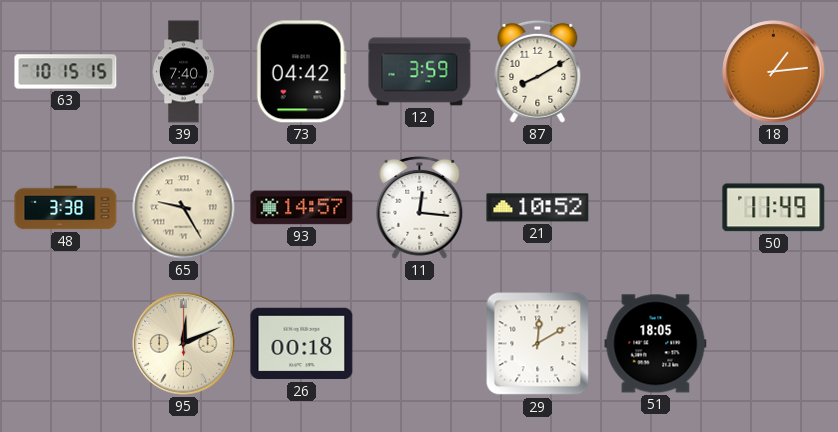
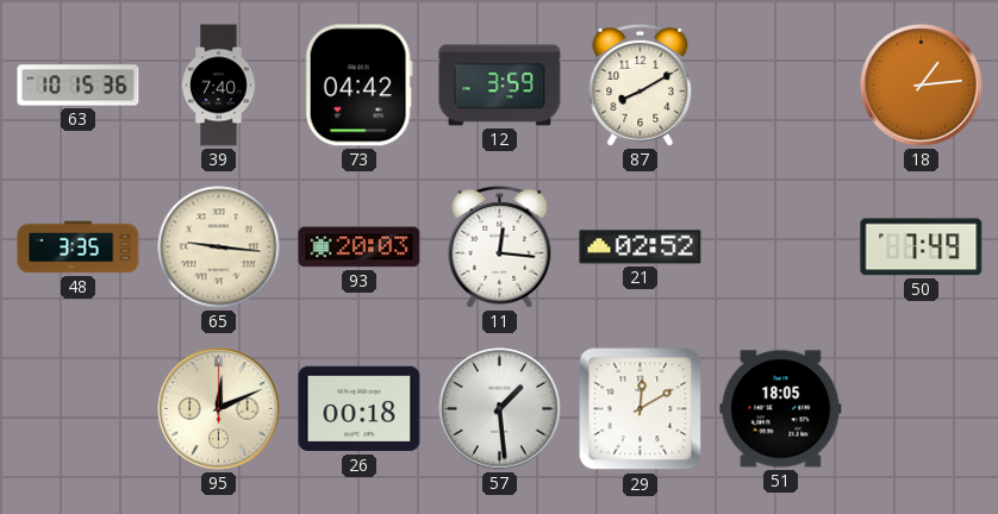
63: 10:15:15 -> 10:15:36 (79, 86)
48: 3:38 -> 3:35 (79, 247)
65: 9:25 -> 9:16 (219, 247)
93: 14:57 -> 20:03 (360, 247)
21: 10:52 -> 02:52 (641, 247)
50: 11:49 -> 7:49 (922, 247)
57: none -> 1:29 (500, 409)
